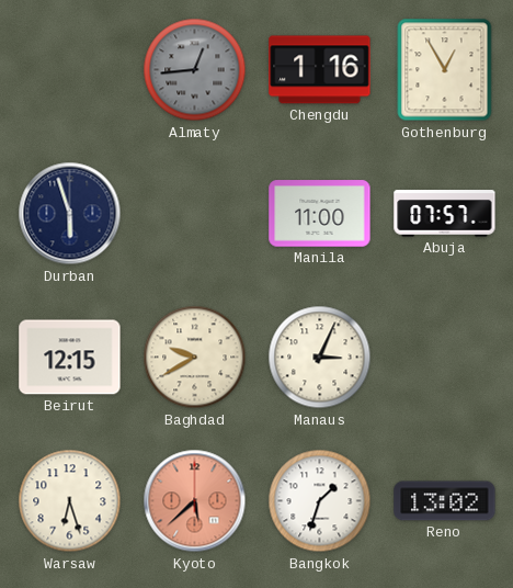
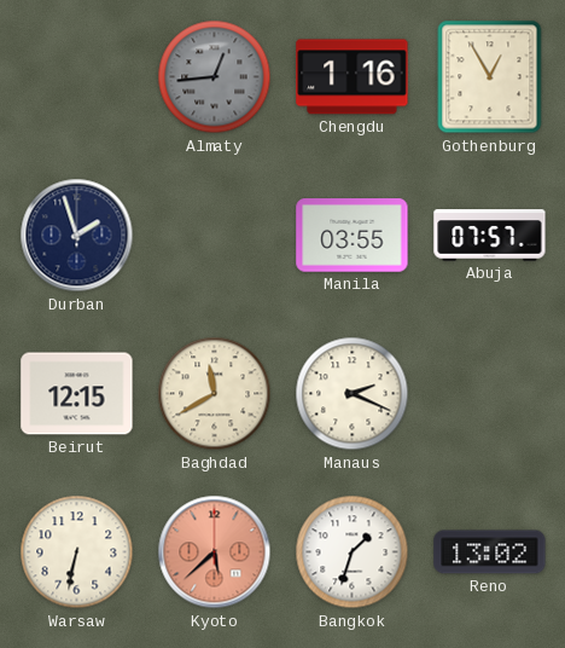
Durban: 5:57 -> 1:57 (77, 236)
Manila: 11:00 -> 03:55 (353, 236)
Baghdad: 9:40 -> 11:40 (215, 394)
Manaus: 3:04 -> 2:19 (353, 394)
Warsaw: 6:27 -> 6:32 (77, 552)
